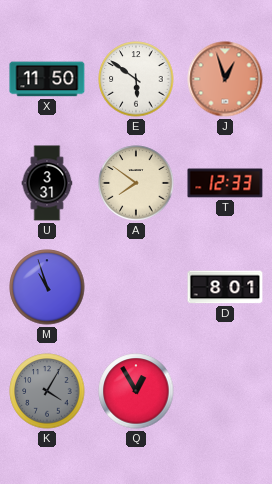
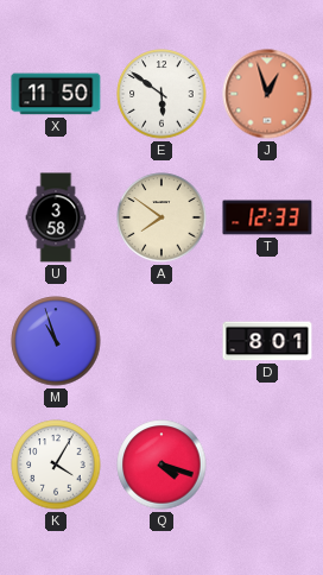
U: 3:31 -> 3:58 (56, 217)
K dial: grey -> white (56, 465)
Q: 12:55 -> 4:18 (161, 465)
